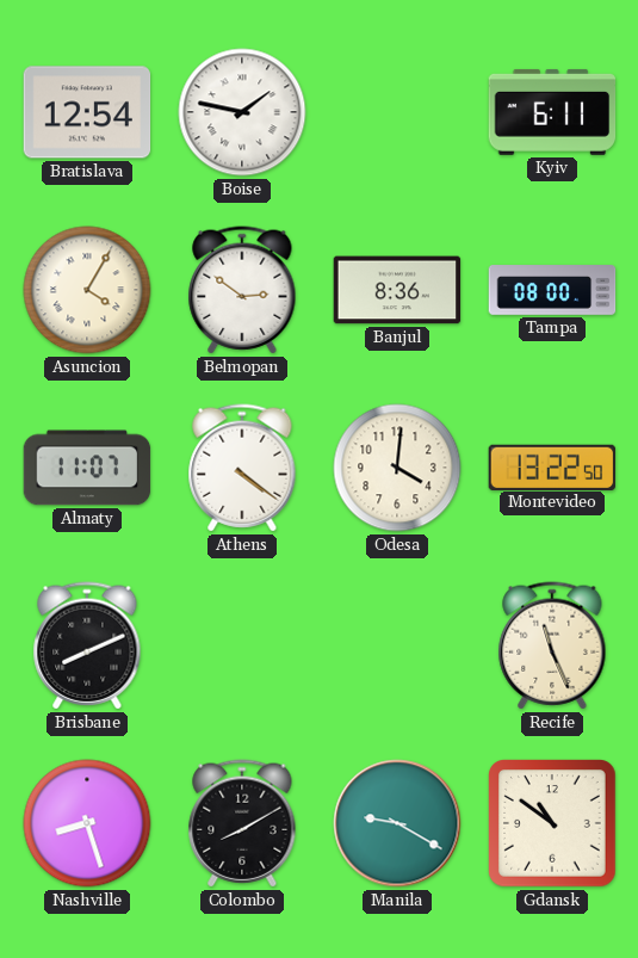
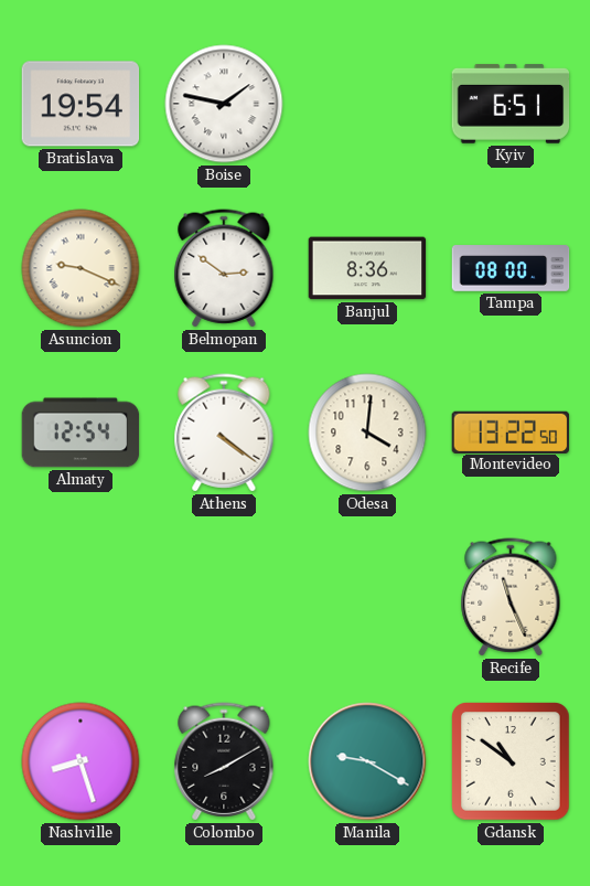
Bratislava: 12:54 -> 19:54 (81, 104)
Kyiv: 6:11 -> 6:51 (511, 104)
Asuncion: 4:05 -> 9:19 (81, 268)
Almaty: 11:07 -> 12:54 (81, 433)
Brisbane: 8:11 -> none (87, 645)
